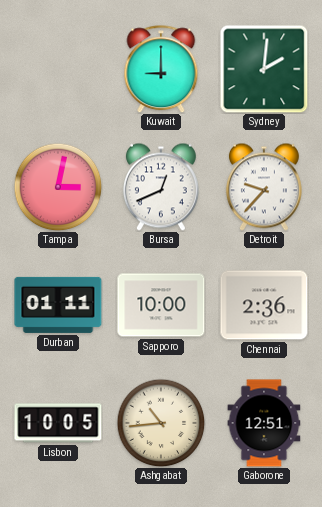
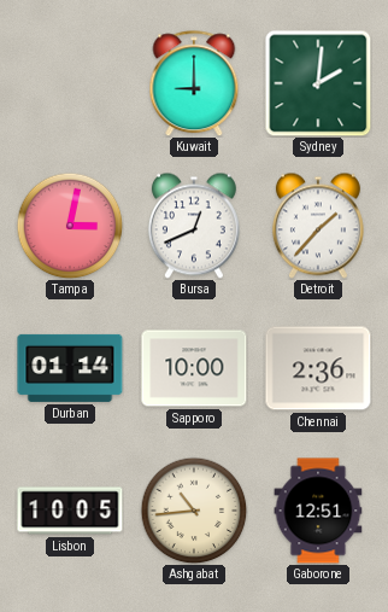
Detroit: 9:37 -> 1:37 (318, 226)
Durban: 01:11 -> 01:14 (70, 368)
